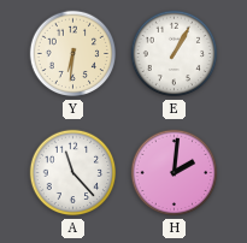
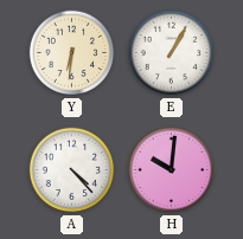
A: 11:23 -> 4:23 (72, 170)
H: 2:01 -> 10:01 (172, 170)
